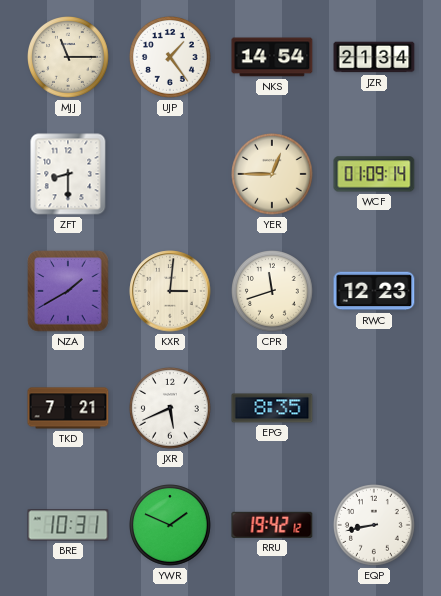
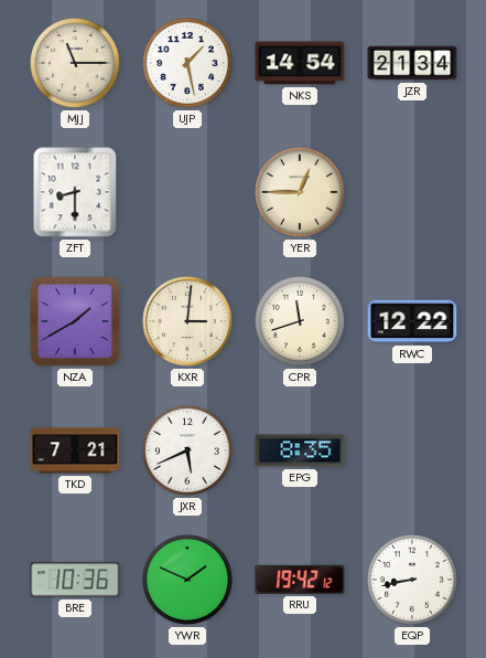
UJP: 1:24 -> 1:28 (188, 64)
WCF: 01:09 -> none (374, 174)
RWC: 12:23 -> 12:22 (412, 321)
BRE: 10:31 -> 10:36 (75, 580)
